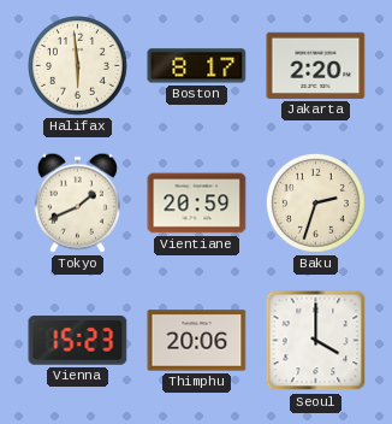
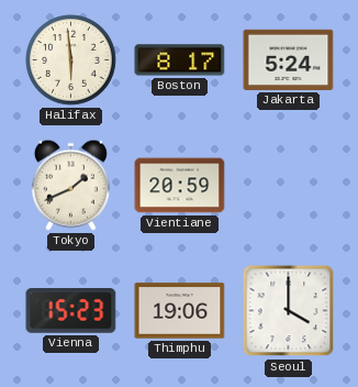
Jakarta: 2:20 -> 5:24 (289, 59)
Baku: 2:33 -> none (316, 204)
Thimphu: 20:06 -> 19:06 (180, 311)
